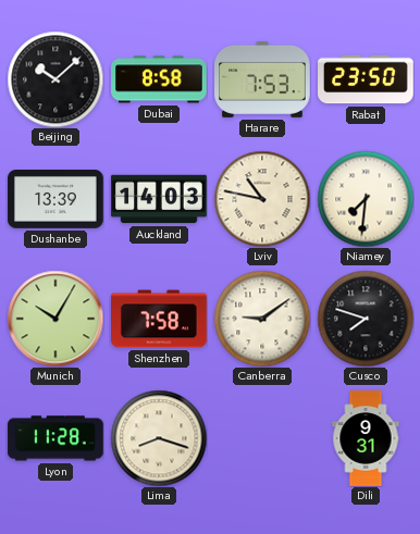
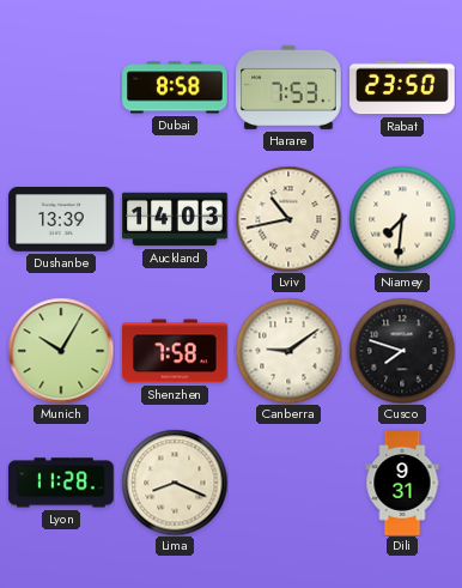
Beijing: 10:08 -> none (55, 79)
Lviv: 10:47 -> 10:43 (288, 219)
Lima: 8:18 -> 8:19 (175, 483)
